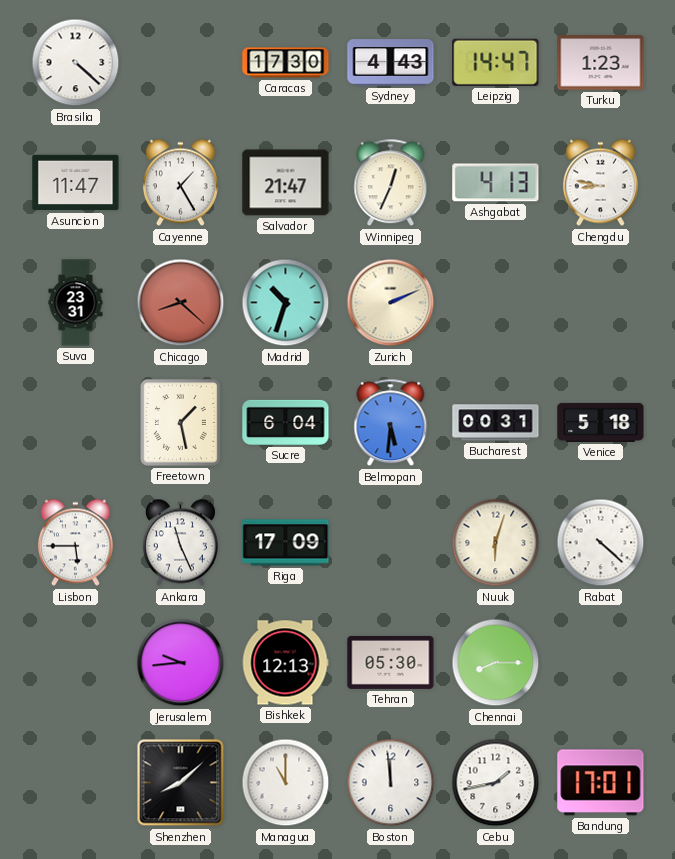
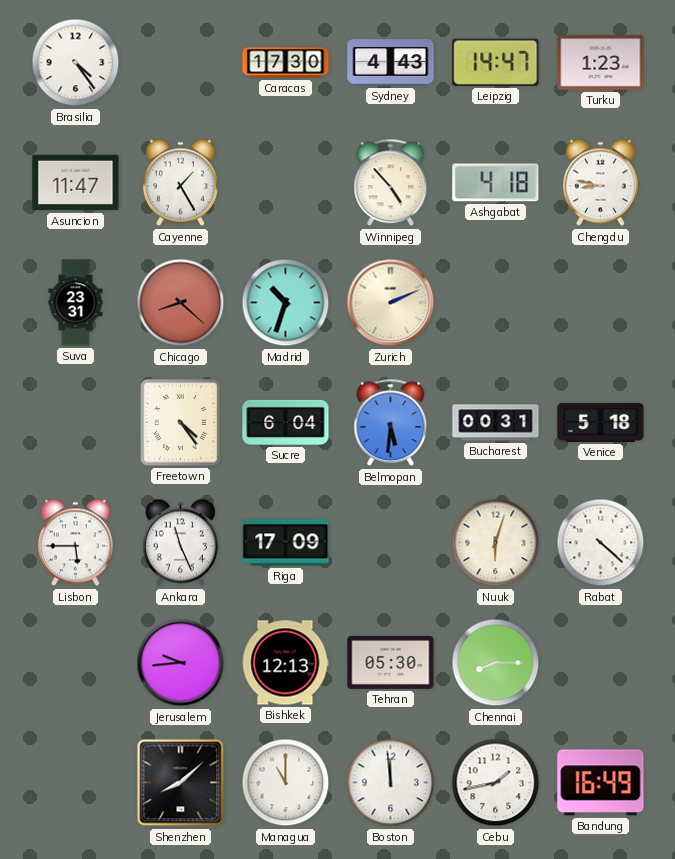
Brasilia: 4:22 -> 4:24 (76, 63)
Salvador: 21:47 -> none (286, 183)
Winnipeg: 12:34 -> 4:53 (391, 183)
Ashgabat: 4:13 -> 4:18 (496, 183)
Freetown: 1:28 -> 4:24 (181, 423)
Bandung: 17:01 -> 16:49 (601, 783)
